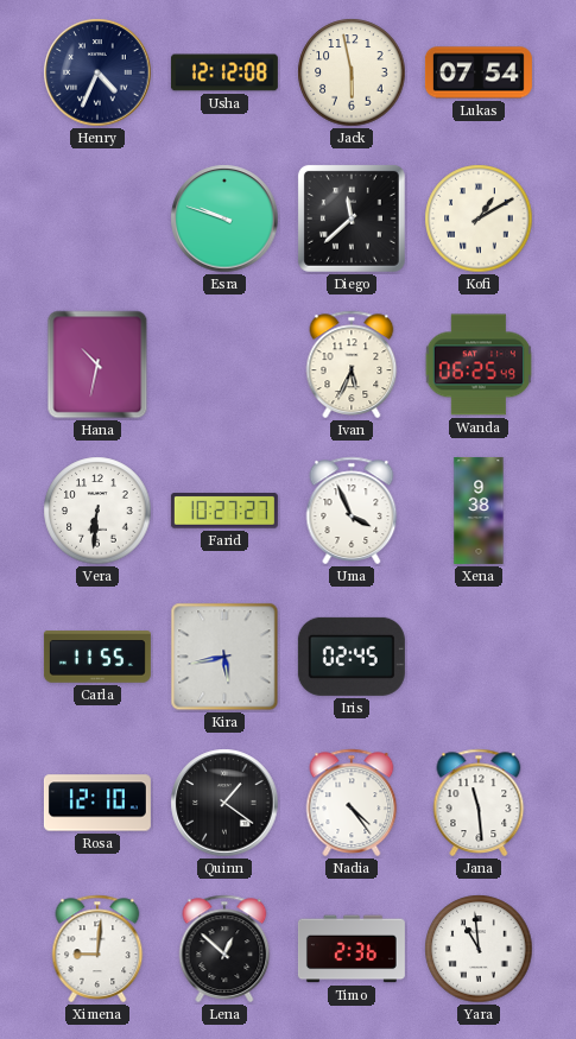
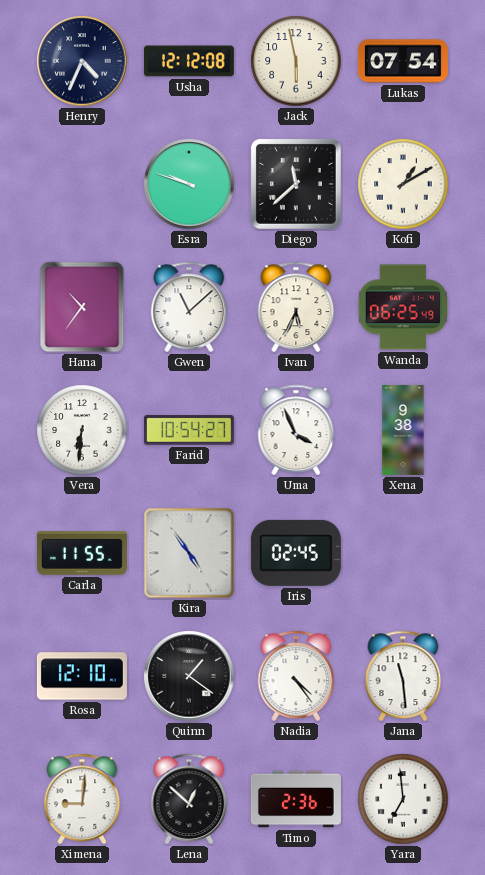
Hana: 10:32 -> 10:36 (82, 307)
Gwen: none -> 11:08 (189, 307)
Farid: 10:27 -> 10:54 (189, 430)
Kira: 5:43 -> 4:54 (189, 553)
Yara: 10:59 -> 6:59 (403, 799)
